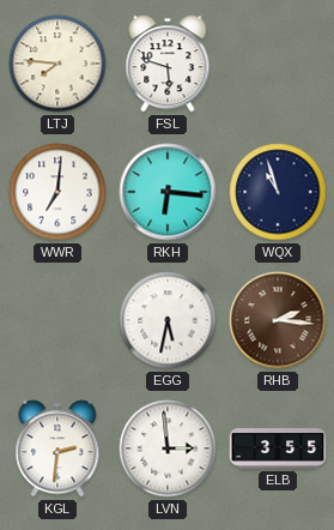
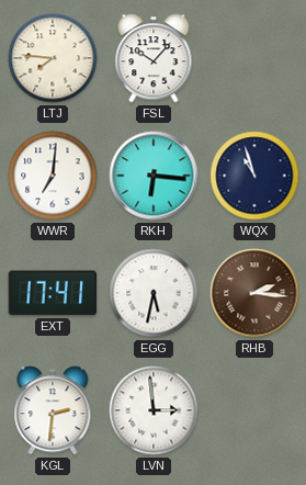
FSL: 5:48 -> 10:07 (154, 58)
EXT: none -> 17:41 (53, 293)
ELB: 3:55 -> none (278, 448)
